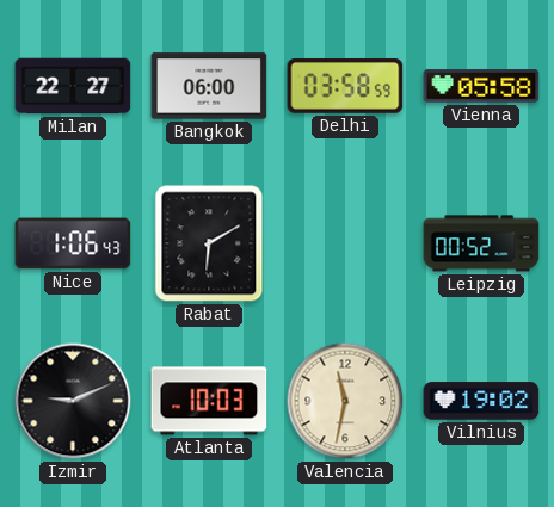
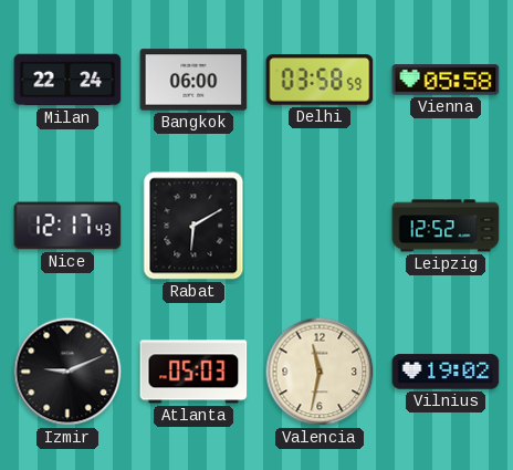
Milan: 22:27 -> 22:24 (67, 80)
Nice: 1:06 -> 12:17 (67, 226)
Leipzig: 00:52 -> 12:52 (446, 226)
Atlanta: 10:03 -> 05:03 (193, 372)
